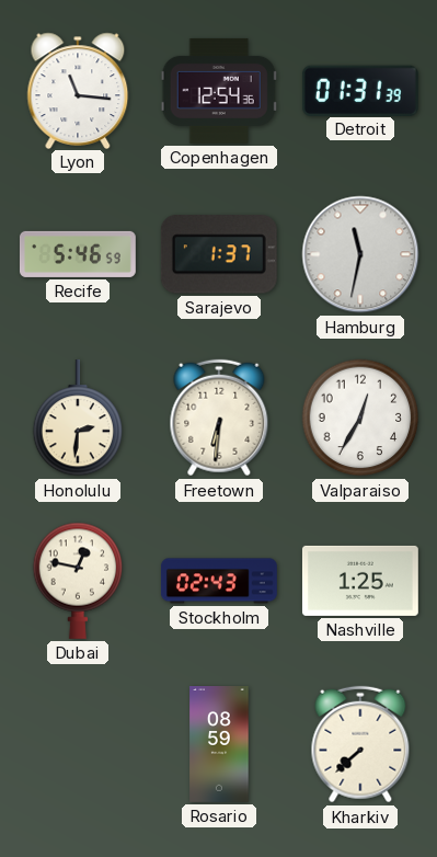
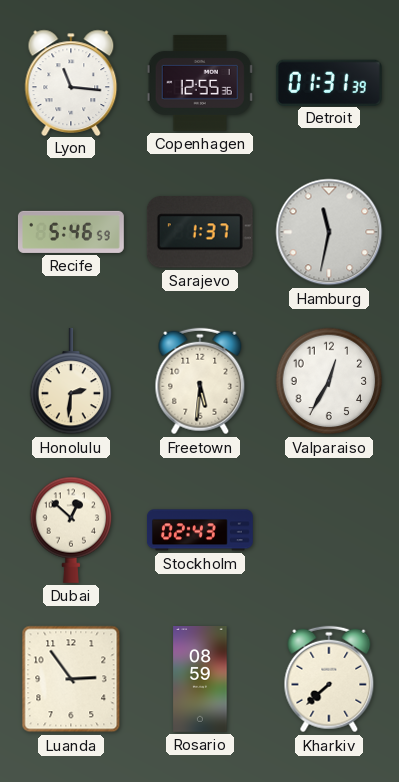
Copenhagen: 12:54 -> 12:55 (200, 83)
Freetown: 6:31 -> 5:31 (200, 381)
Dubai: 12:47 -> 12:52 (71, 530)
Nashville: 1:25 -> none (360, 581)
Luanda: none -> 2:54 (71, 679)
